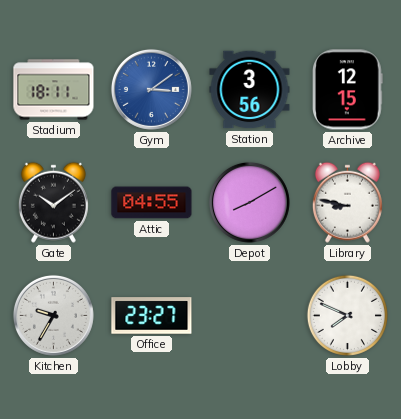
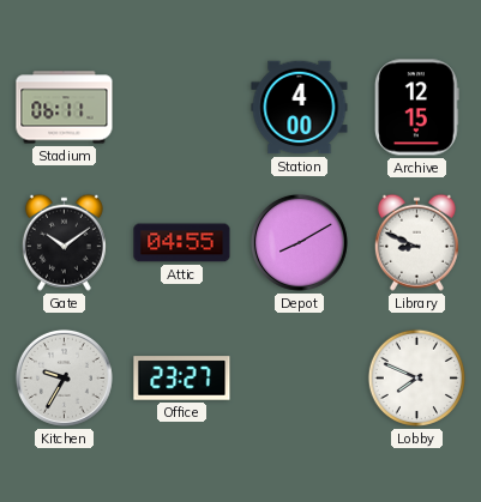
Stadium: 18:11 -> 06:11 (65, 108)
Gym: 3:09 -> none (151, 89)
Station: 3:56 -> 4:00 (300, 108)
Library: 8:47 -> 8:49 (416, 242)
